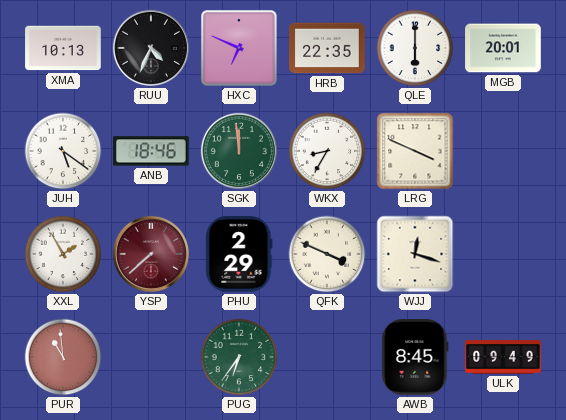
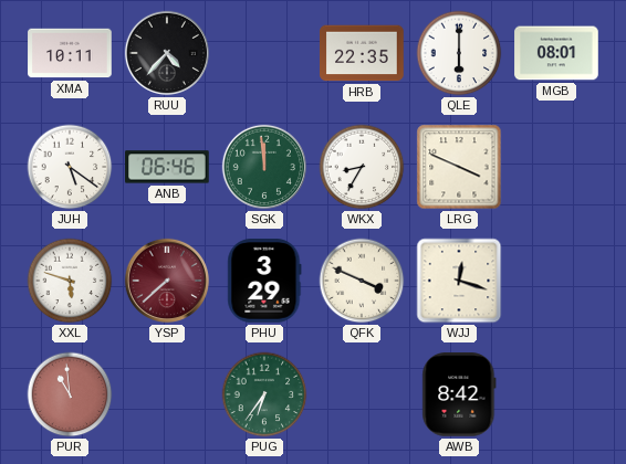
XMA: 10:13 -> 10:11 (70, 53)
RUU: 4:34 -> 4:37 (167, 53)
HXC: 6:49 -> none (239, 48)
MGB: 20:01 -> 08:01 (556, 53)
ANB: 18:46 -> 06:46 (167, 167)
XXL: 1:55 -> 5:48 (70, 281)
PHU: 2:29 -> 3:29 (264, 281)
AWB: 8:45 -> 8:42 (459, 394)
ULK: 09:49 -> none (503, 357)
